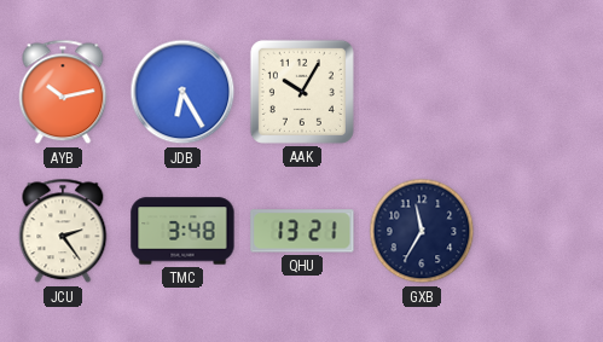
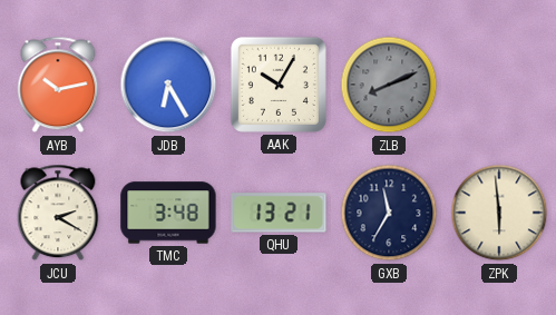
ZLB: none -> 8:11 (389, 85)
JCU: 2:24 -> 2:20 (58, 213)
ZPK: none -> 5:59 (499, 213)
